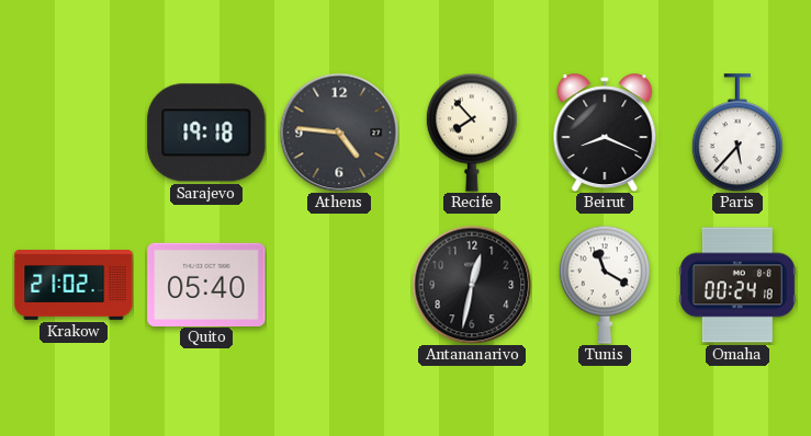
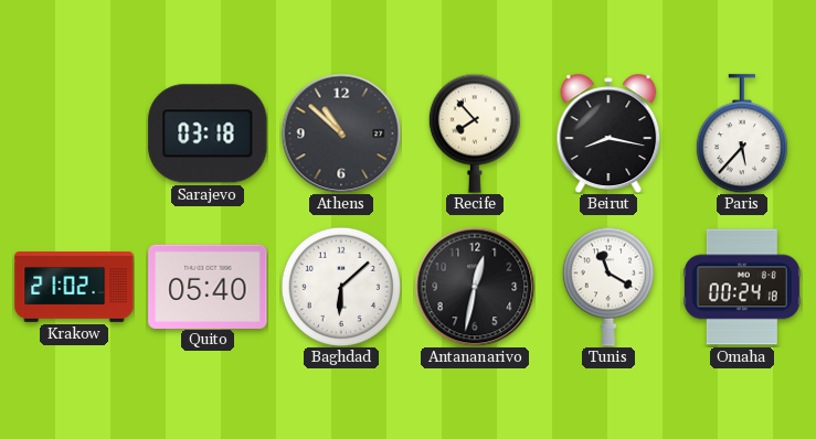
Sarajevo: 19:18 -> 03:18 (208, 133)
Athens: 4:46 -> 10:52 (341, 133)
Beirut: 8:19 -> 8:17 (608, 133)
Baghdad: none -> 6:08 (341, 287)
